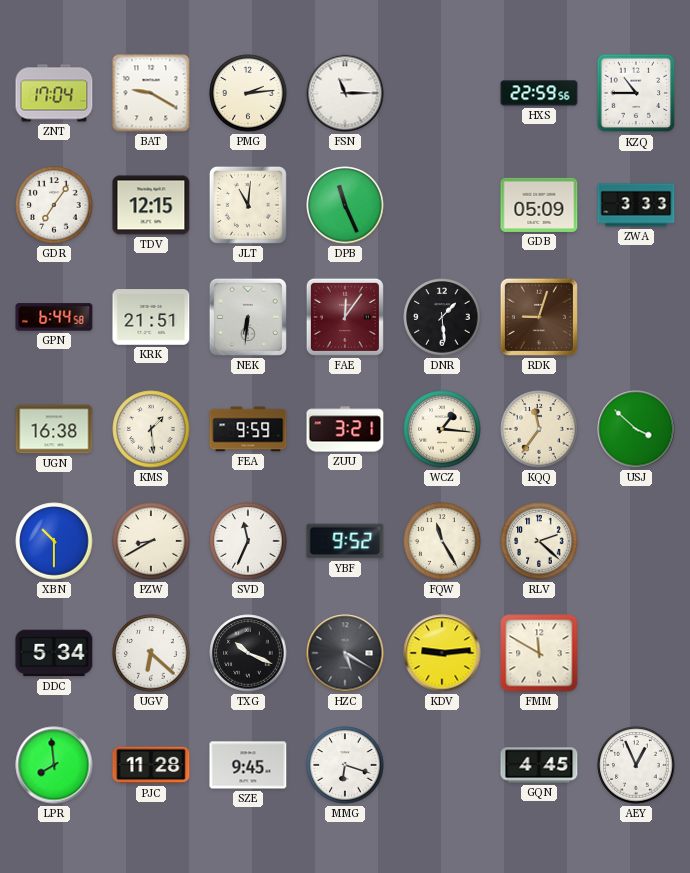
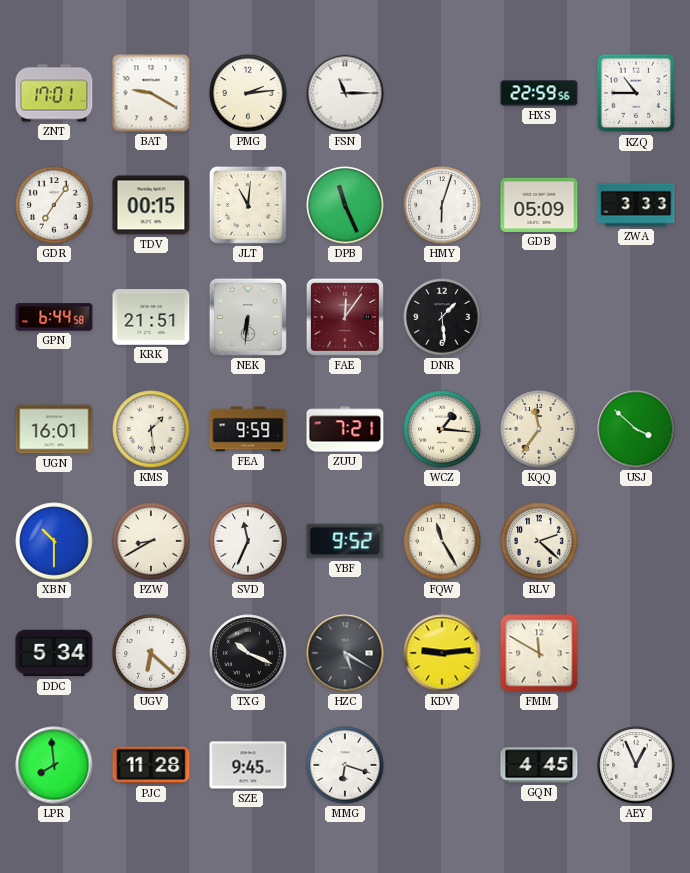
ZNT: 17:04 -> 17:01 (54, 93)
TDV: 12:15 -> 00:15 (151, 205)
HMY: none -> 6:03 (442, 205)
RDK: 9:03 -> none (539, 317)
UGN: 16:38 -> 16:01 (54, 429)
ZUU: 3:21 -> 7:21 (345, 429)
